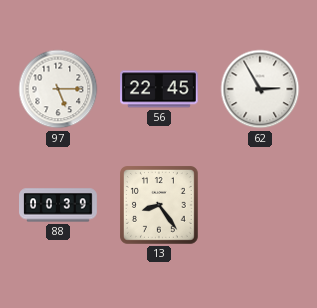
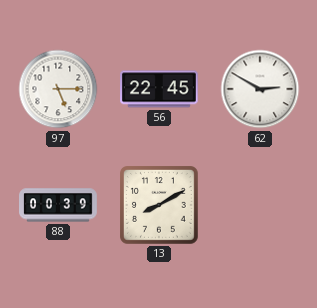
62: 2:55 -> 2:50 (260, 89)
13: 8:24 -> 8:10 (160, 206)
